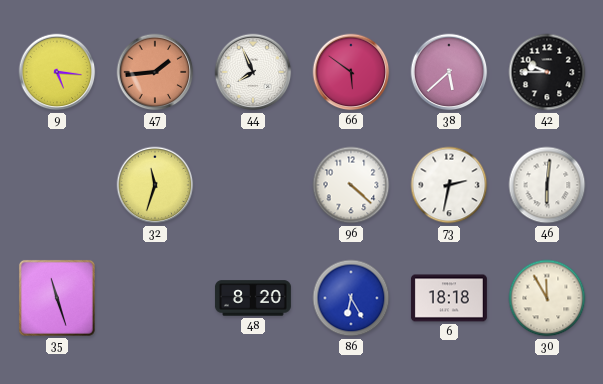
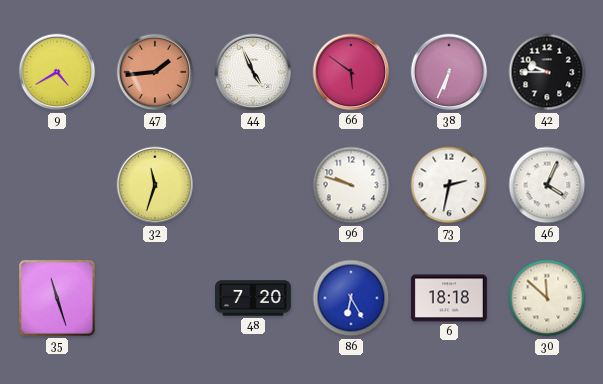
9: 5:16 -> 4:40 (57, 72)
44: 7:56 -> 4:56 (253, 72)
38: 5:38 -> 6:34 (449, 72)
96: 4:22 -> 9:48 (351, 185)
46: 6:01 -> 4:04 (547, 185)
48: 8:20 -> 7:20 (253, 298)
30: 11:55 -> 11:52 (547, 298)
